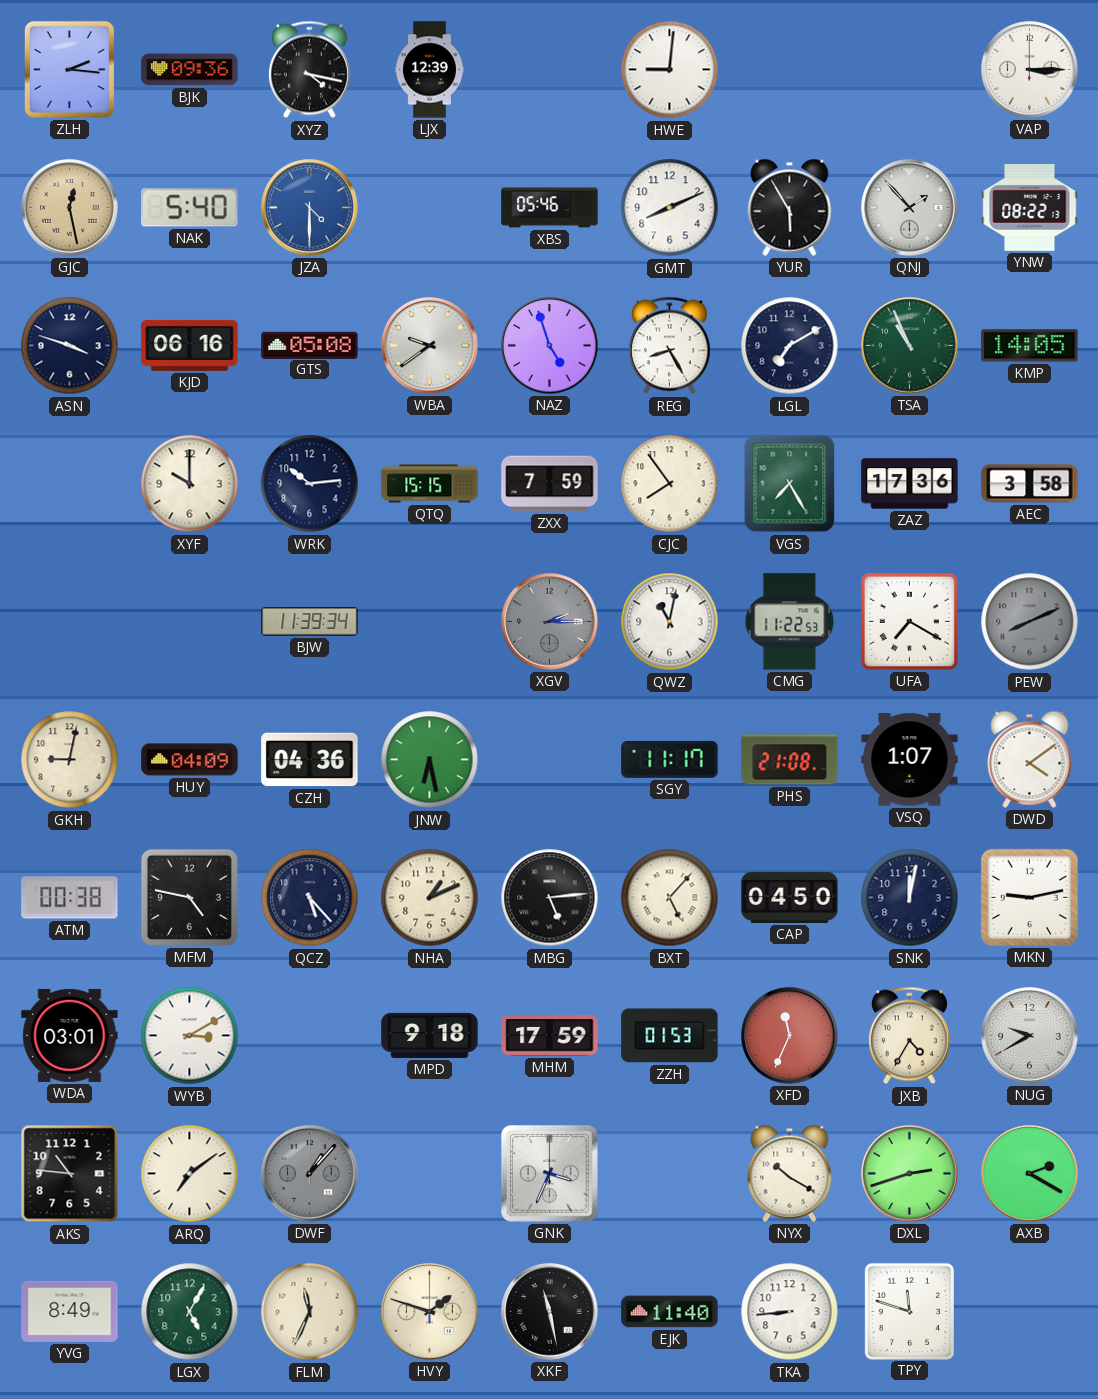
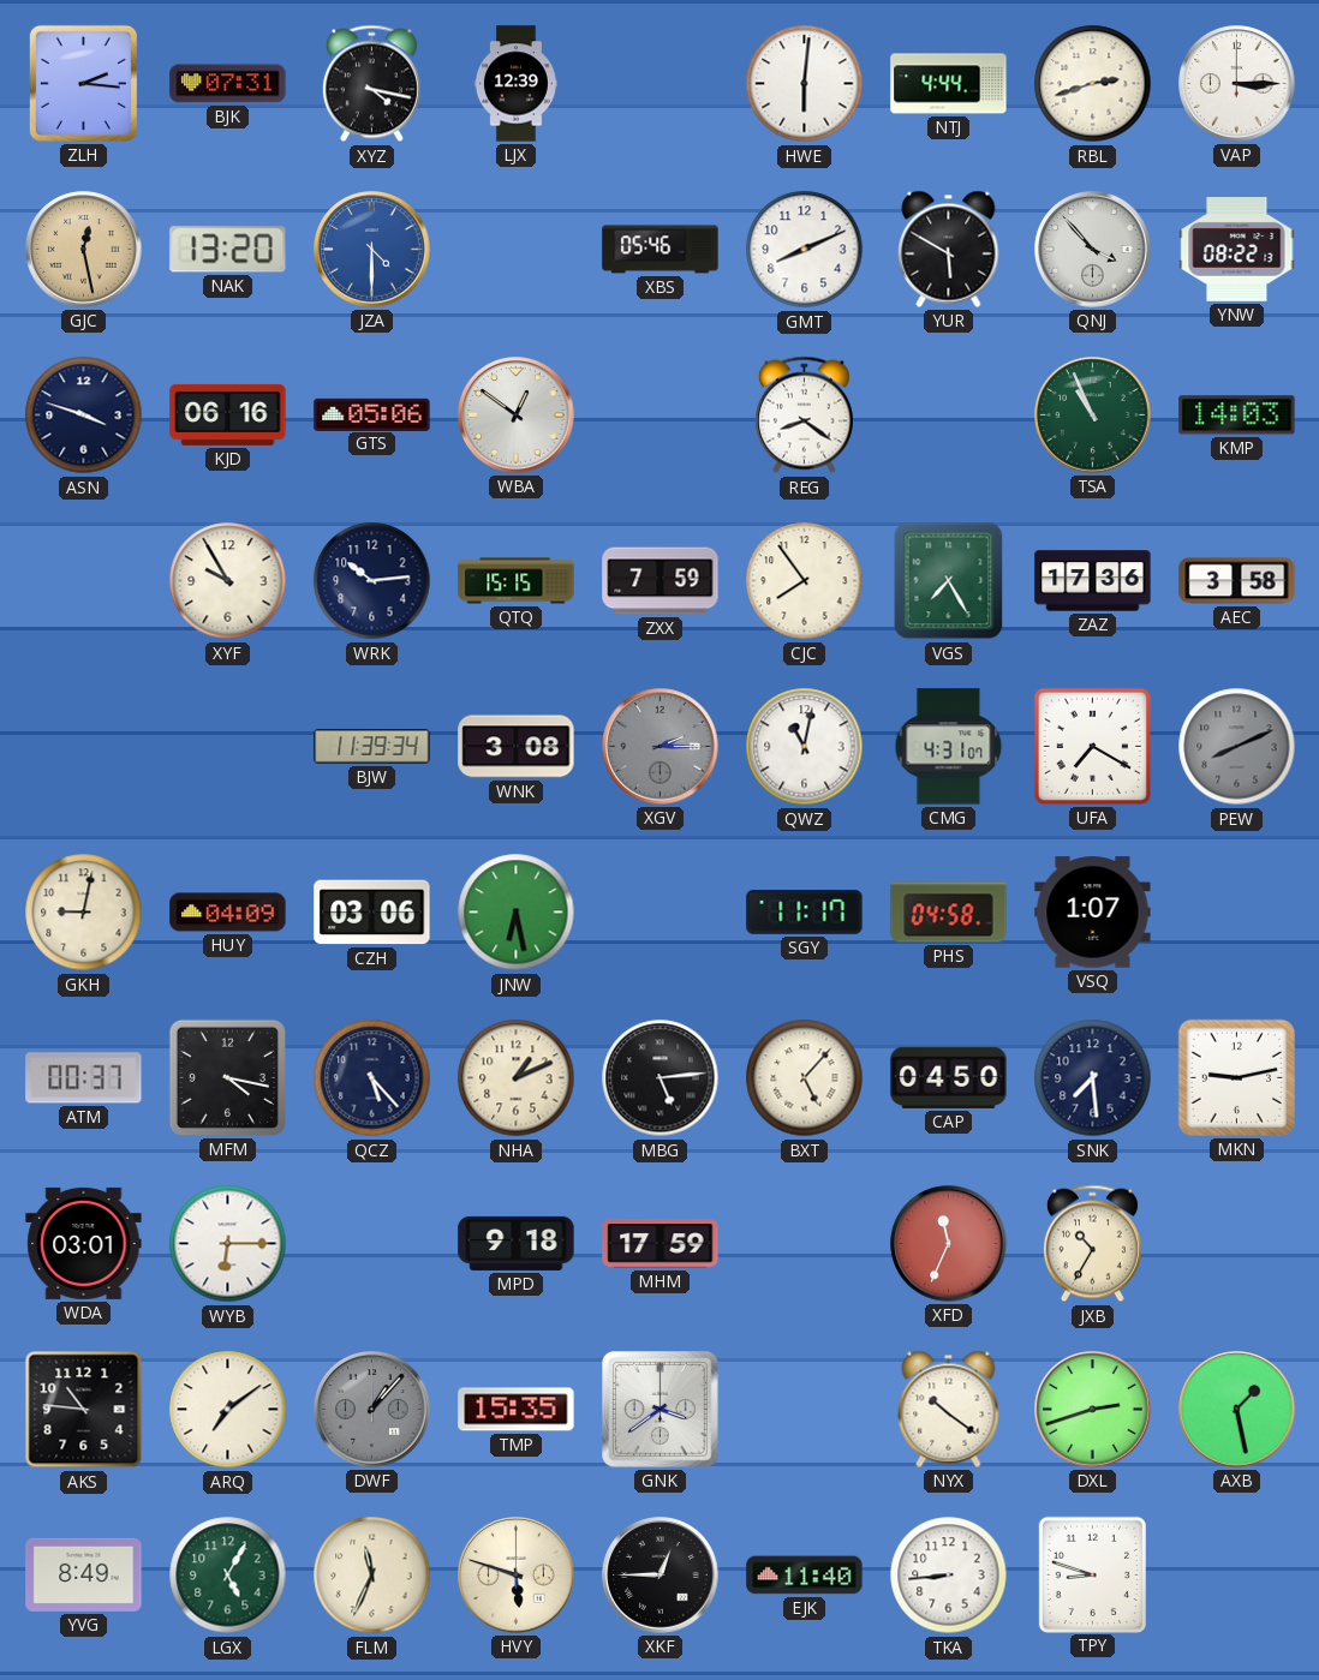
BJK: 09:36 -> 07:31 (228, 84)
HWE: 9:01 -> 6:01 (805, 84)
NTJ: none -> 4:44 (949, 84)
RBL: none -> 2:42 (1093, 84)
NAK: 5:40 -> 13:20 (228, 250)
YUR: 5:55 -> 5:50 (949, 249)
QNJ: 1:53 -> 3:53 (1093, 250)
GTS: 05:08 -> 05:06 (372, 414)
WBA: 9:39 -> 12:51 (517, 415)
NAZ: 4:57 -> none (550, 346)
REG: 8:25 -> 8:21 (804, 415)
LGL: 7:10 -> none (790, 346)
KMP: 14:05 -> 14:03 (1237, 415)
XYF: 10:00 -> 9:55 (228, 581)
WNK: none -> 3:08 (517, 747)
CMG: 11:22 -> 4:31 (949, 747)
CZH: 04:36 -> 03:06 (372, 913)
PHS: 21:08 -> 04:58 (949, 913)
DWD: 4:09 -> none (1030, 759)
ATM: 00:38 -> 00:37 (84, 1078)
MFM: 4:47 -> 4:17 (227, 1077)
SNK: 12:02 -> 7:29 (1093, 1078)
WYB: 3:10 -> 6:15 (228, 1244)
ZZH: 01:53 -> none (670, 1036)
JXB: 4:35 -> 10:35 (1092, 1244)
NUG: 9:40 -> none (1030, 1036)
TMP: none -> 15:35 (517, 1410)
GNK: 3:34 -> 3:39 (661, 1410)
NYX: 10:20 -> 10:21 (949, 1409)
AXB: 2:20 -> 1:28 (1237, 1410)
HVY: 1:48 -> 5:48 (517, 1576)
XKF: 11:28 -> 12:45 (661, 1576)
TPY: 11:48 -> 8:48 (1092, 1574)
